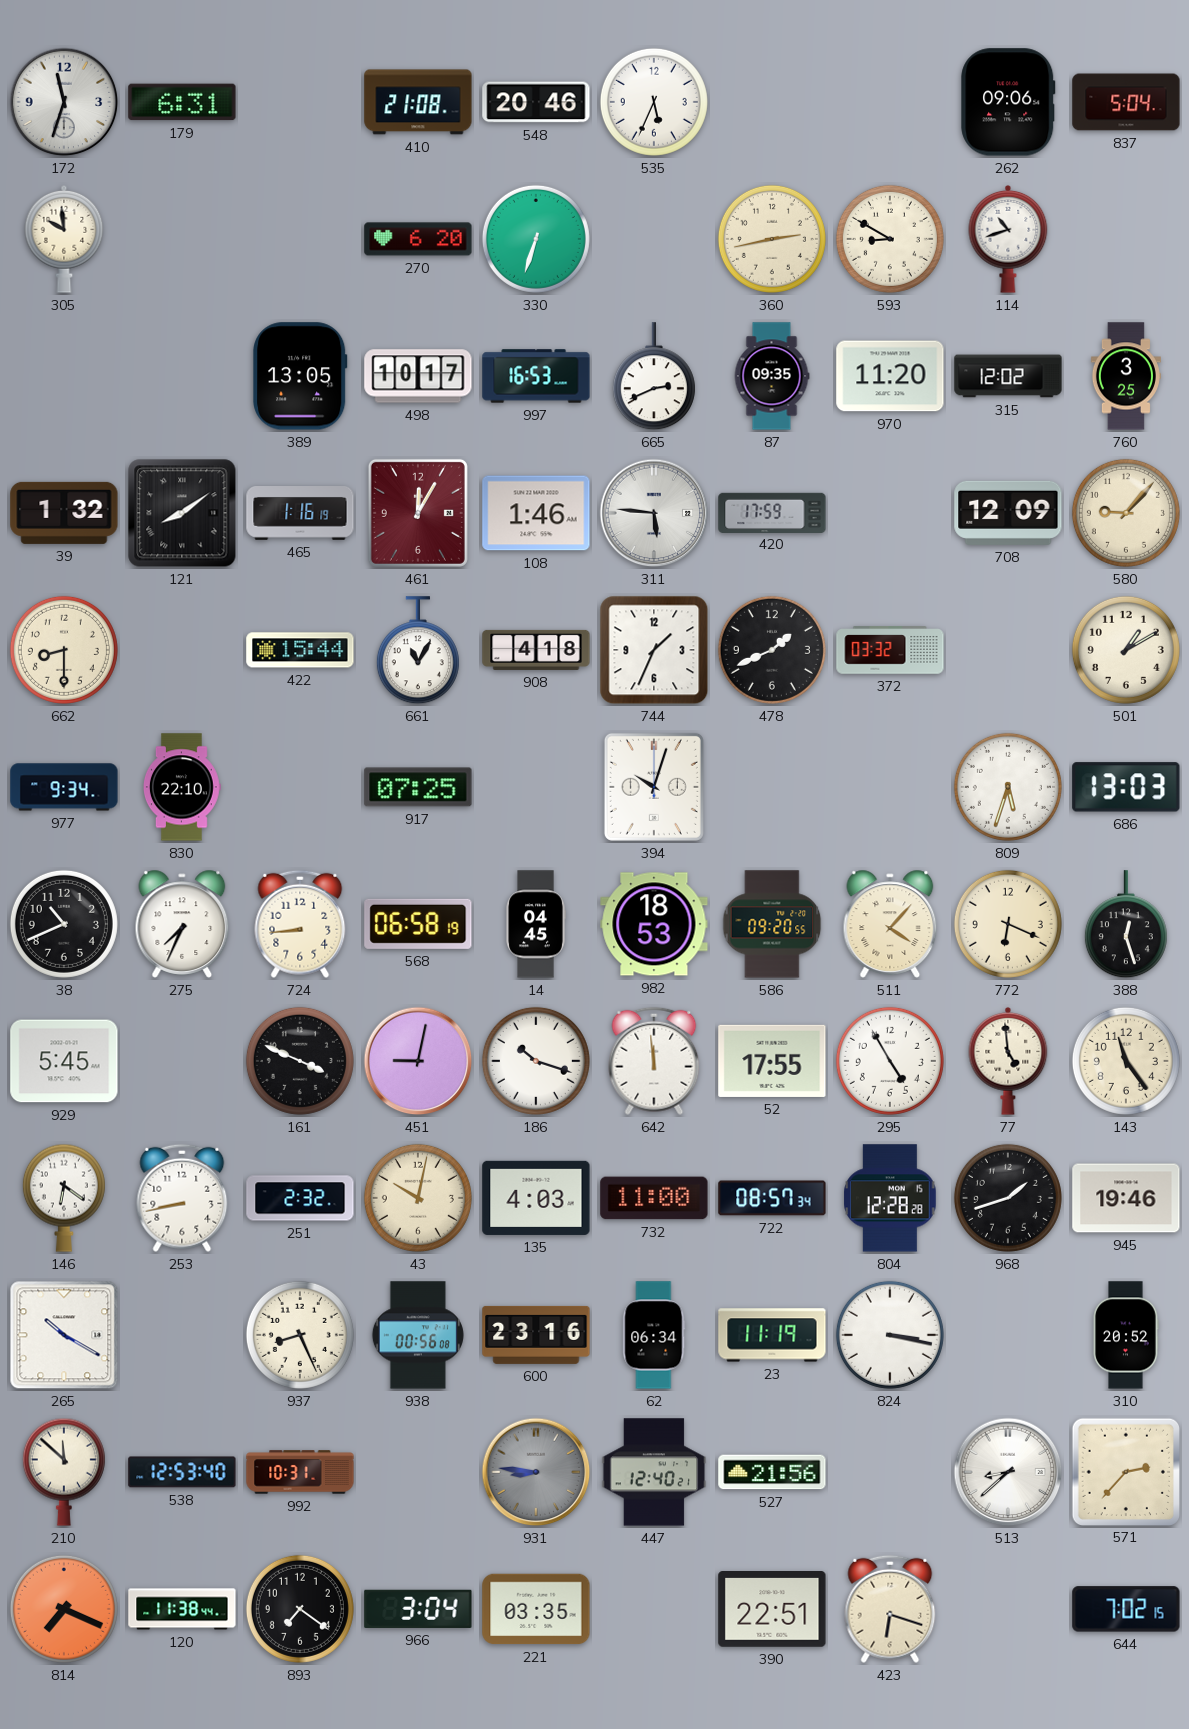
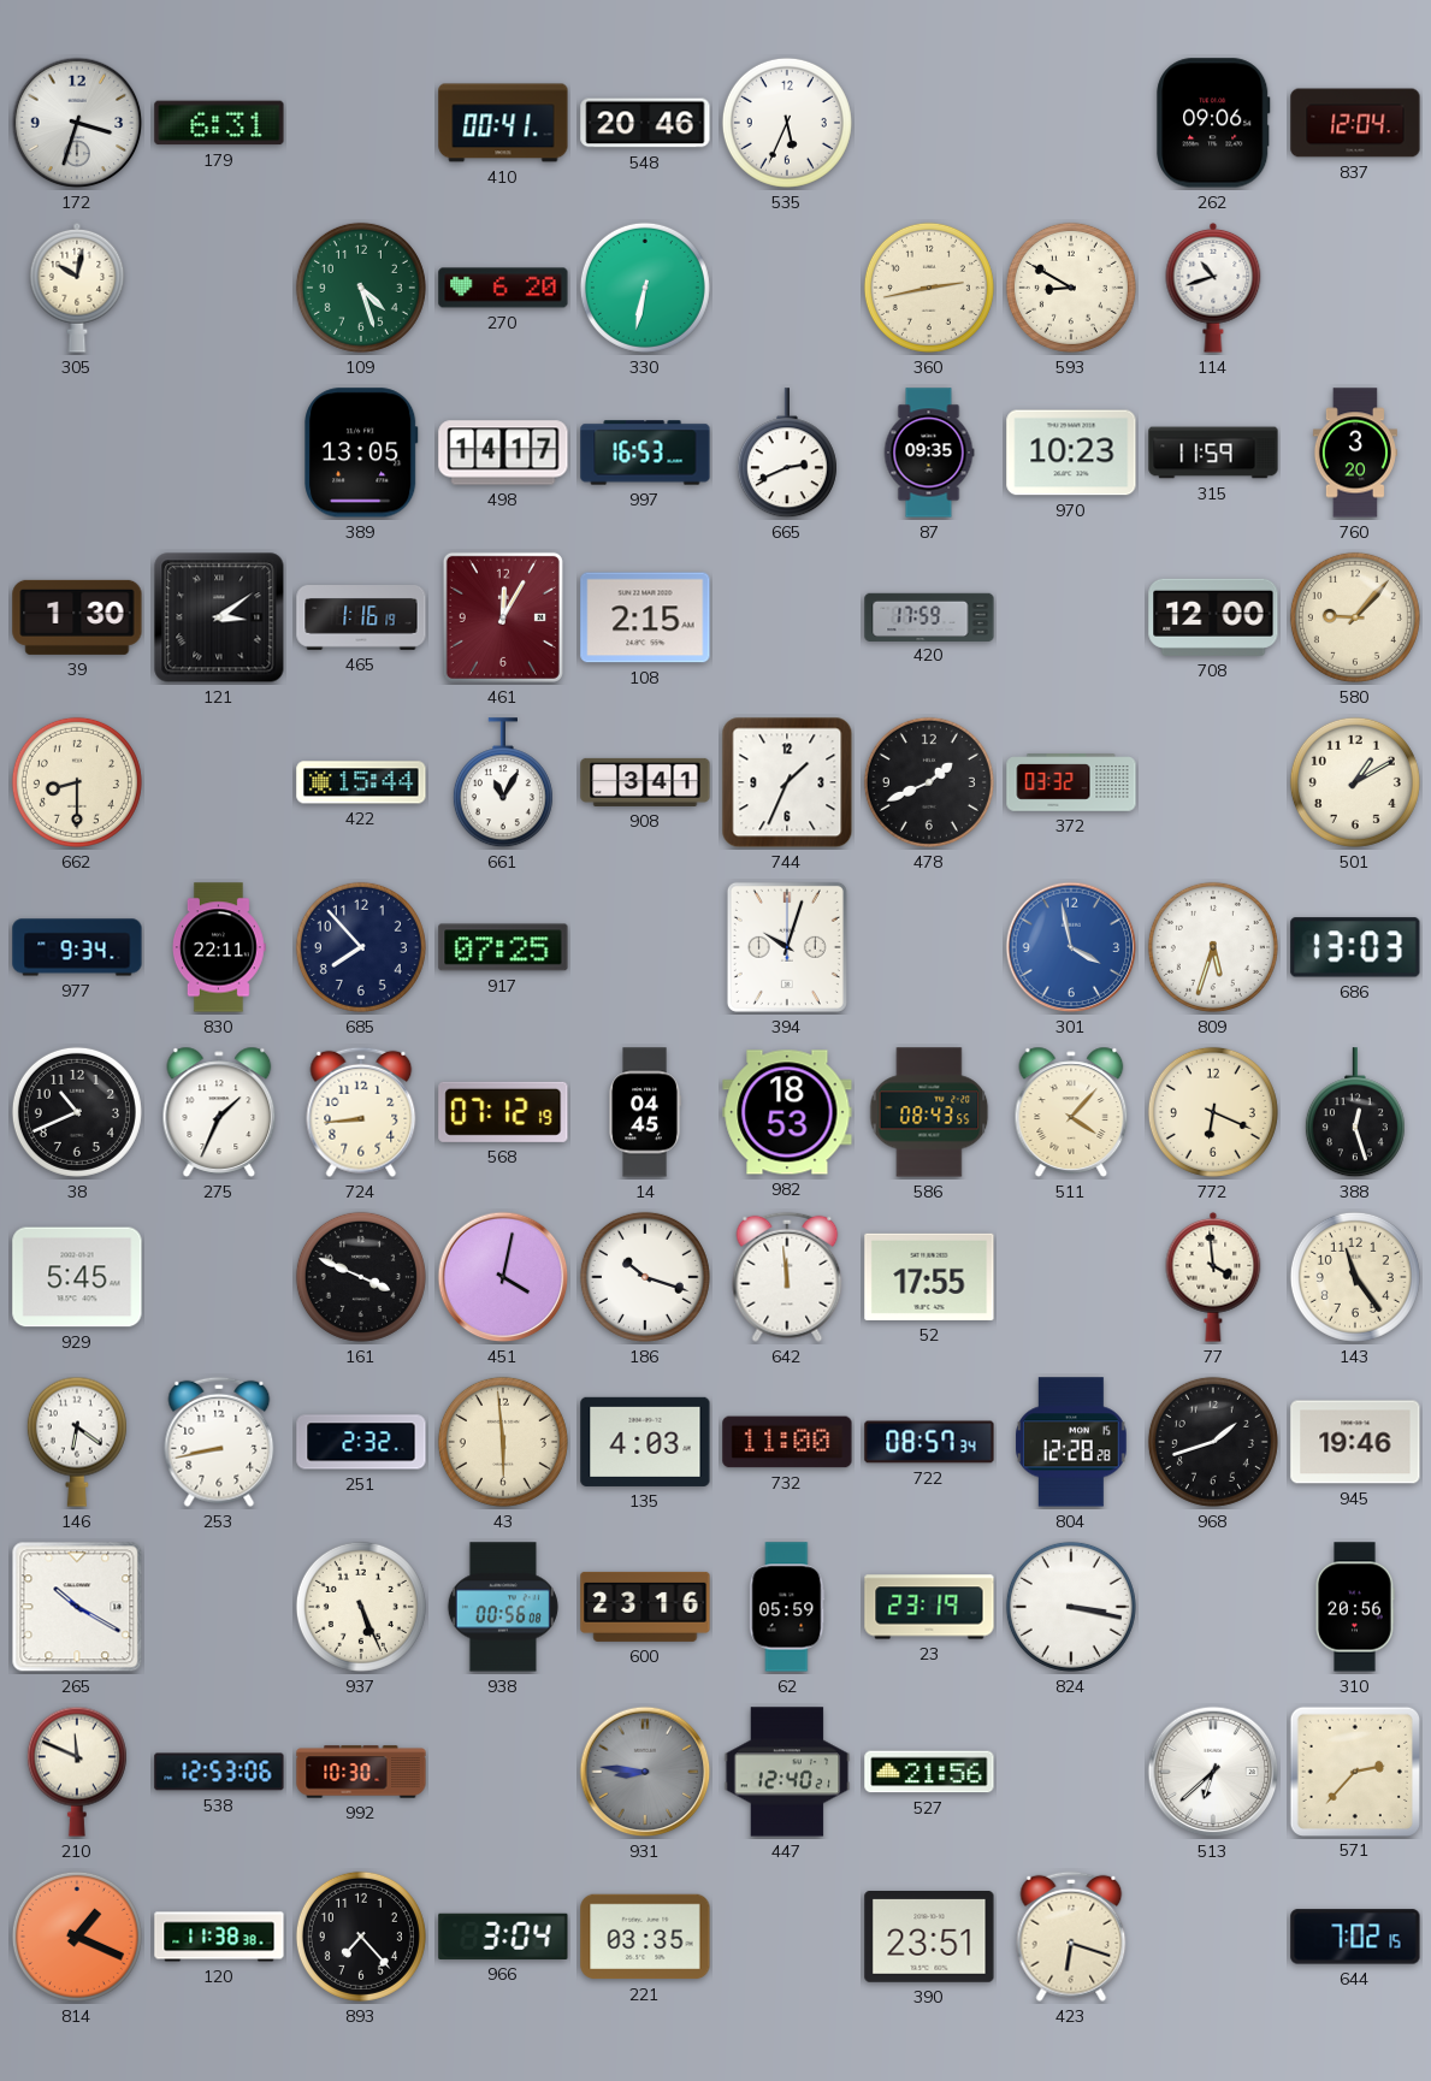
172: 11:33 -> 3:33 (77, 123)
410: 21:08 -> 00:41 (503, 123)
837: 5:04 -> 12:04 (1355, 123)
305: 9:59 -> 10:02 (77, 288)
109: none -> 4:27 (361, 288)
330: 6:33 -> 6:32 (645, 288)
498: 10:17 -> 14:17 (503, 453)
970: 11:20 -> 10:23 (1071, 453)
315: 12:02 -> 11:59 (1213, 453)
760: 3:25 -> 3:20 (1355, 453)
39: 1:32 -> 1:30 (77, 617)
121: 8:09 -> 3:09 (219, 617)
108: 1:46 -> 2:15 (645, 617)
311: 5:46 -> none (654, 513)
708: 12:09 -> 12:00 (1213, 617)
908: 4:18 -> 3:41 (645, 782)
830: 22:10 -> 22:11 (219, 947)
685: none -> 7:53 (361, 947)
301: none -> 3:58 (1071, 947)
275: 7:34 -> 1:34 (219, 1112)
568: 06:58 -> 07:12 (503, 1112)
586: 09:20 -> 08:43 (929, 1112)
451: 9:02 -> 4:02 (503, 1277)
295: 4:55 -> none (890, 1061)
77: 4:59 -> 3:59 (1213, 1277)
43: 10:02 -> 5:59 (503, 1442)
937: 8:26 -> 5:26 (361, 1607)
62: 06:34 -> 05:59 (787, 1607)
23: 11:19 -> 23:19 (929, 1607)
310: 20:52 -> 20:56 (1355, 1607)
210: 11:52 -> 11:49 (77, 1772)
538: 12:53:40 -> 12:53:06 (219, 1772)
992: 10:31 -> 10:30 (361, 1772)
513: 8:38 -> 6:38 (1213, 1772)
814: 7:19 -> 1:19 (77, 1937)
120: 11:38:44 -> 11:38:38 (219, 1937)
893: 7:21 -> 7:23 (361, 1937)
390: 22:51 -> 23:51 (929, 1938)
